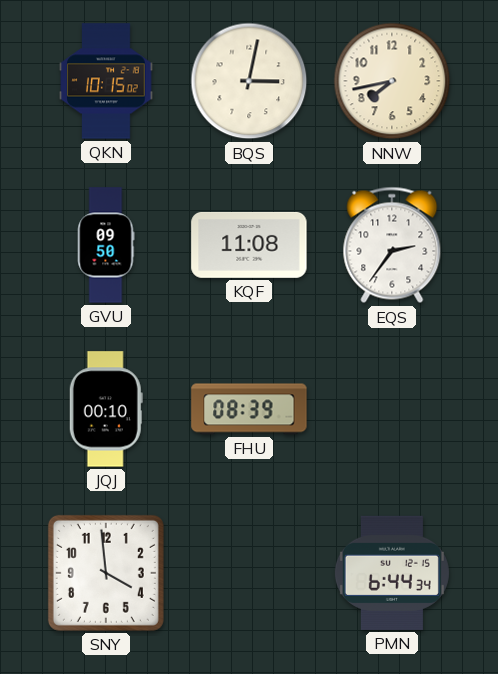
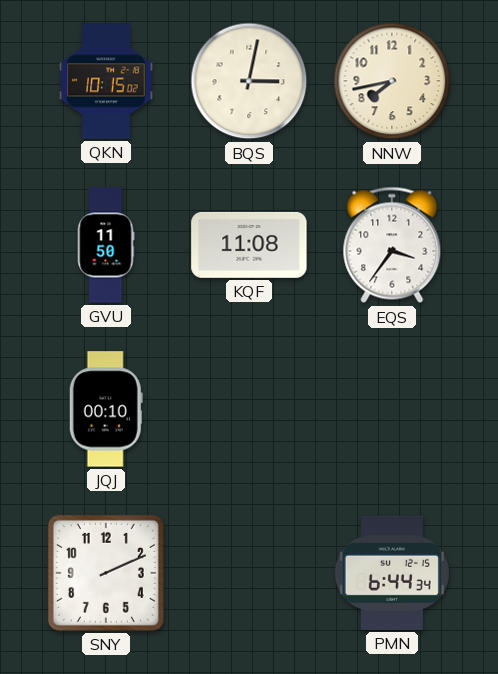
GVU: 09:50 -> 11:50 (106, 245)
EQS: 2:36 -> 3:36 (392, 245)
FHU: 08:39 -> none (249, 409)
SNY: 3:59 -> 2:11 (106, 573)
